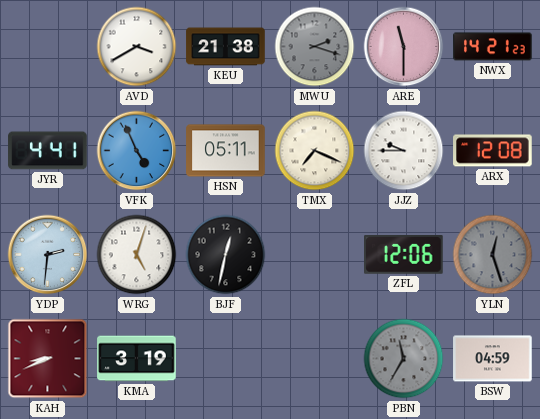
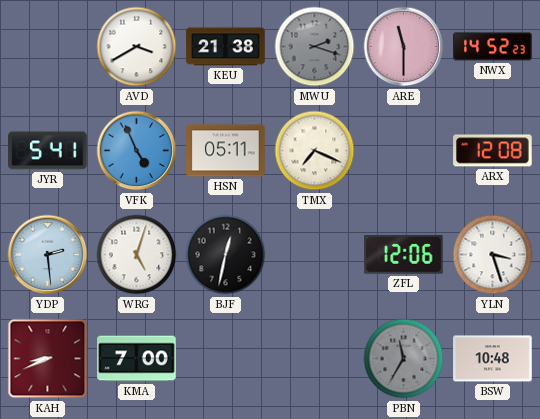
NWX: 14:21 -> 14:52 (493, 47)
JYR: 4:41 -> 5:41 (48, 151)
JJZ: 9:45 -> none (404, 151)
YDP: 2:31 -> 2:29 (48, 255)
YLN: 12:27 -> 3:27 (493, 255)
YLN dial: grey -> white (493, 255)
KMA: 3:19 -> 7:00 (137, 359)
BSW: 04:59 -> 10:48 (493, 359)
